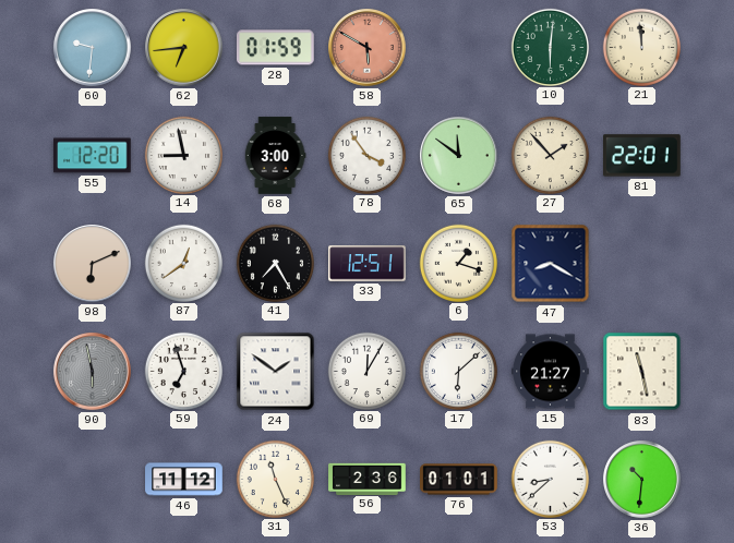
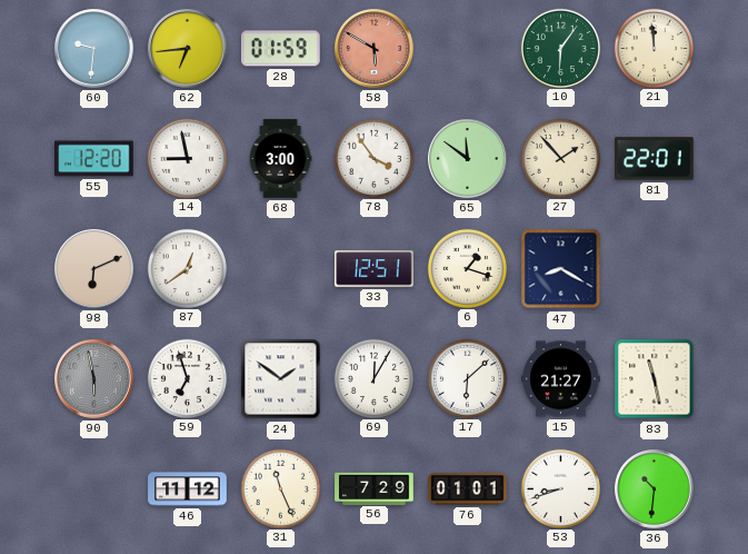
10: 6:01 -> 6:06 (560, 48)
41: 7:25 -> none (275, 263)
56: 2:36 -> 7:29 (375, 488)
53: 8:38 -> 8:42 (560, 488)
